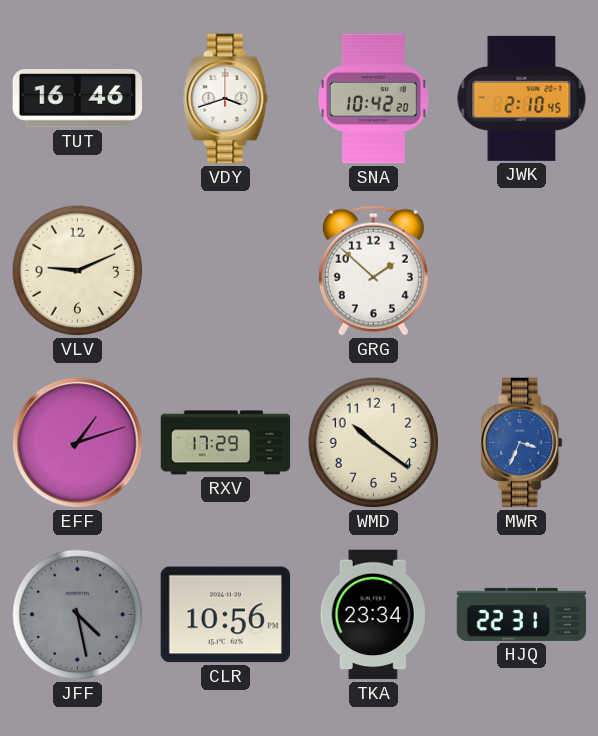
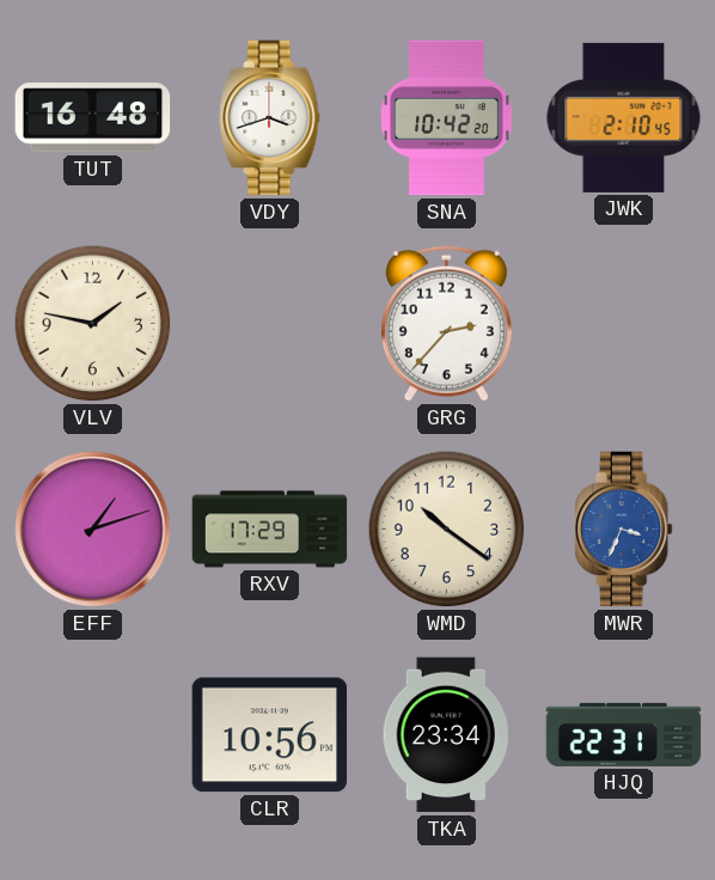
TUT: 16:46 -> 16:48 (93, 118)
VLV: 9:11 -> 1:47 (93, 324)
GRG: 1:52 -> 2:37 (446, 323)
JFF: 4:28 -> none (78, 615)
